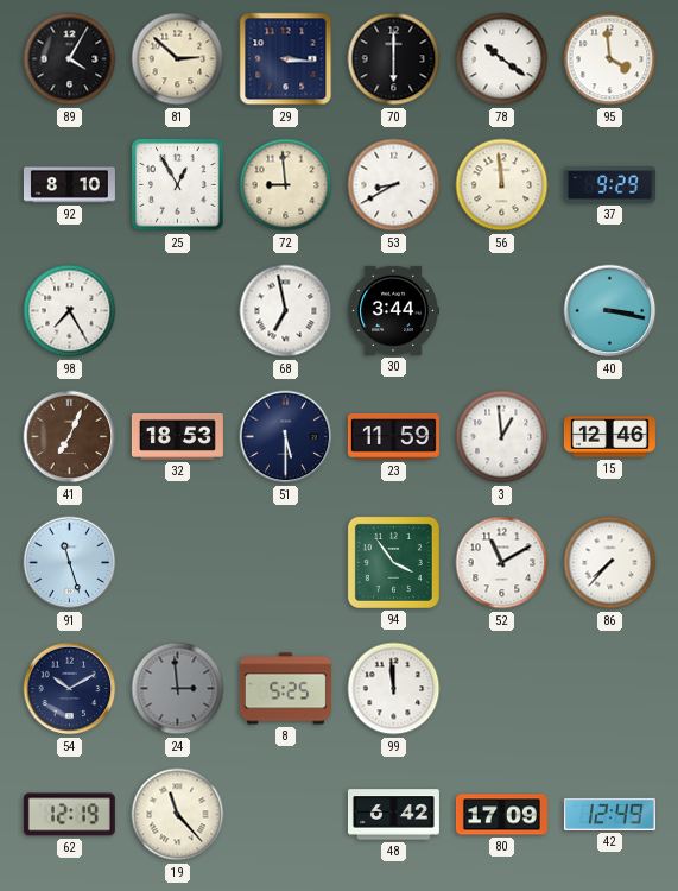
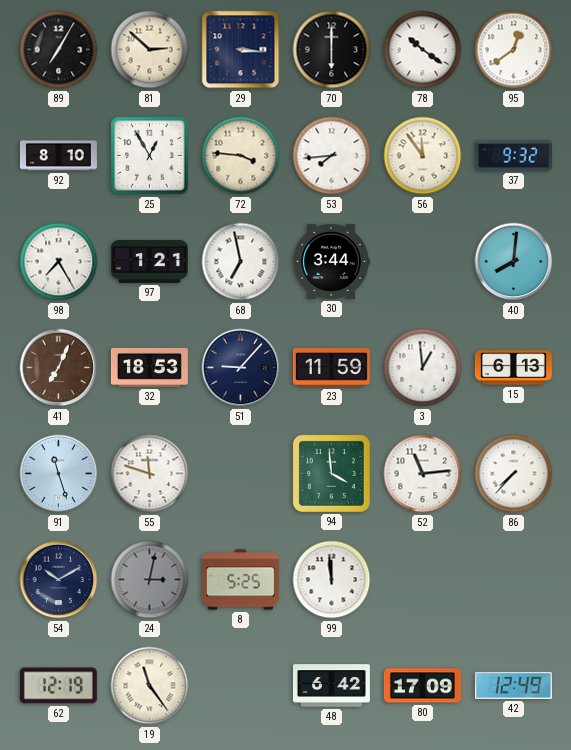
89: 4:05 -> 7:05 (59, 50)
95: 3:59 -> 12:39 (514, 50)
72: 8:59 -> 3:46 (241, 156)
53: 8:40 -> 7:44 (332, 156)
56: 11:59 -> 11:54 (423, 156)
37: 9:29 -> 9:32 (513, 156)
97: none -> 1:21 (149, 261)
40: 3:17 -> 8:01 (514, 262)
51: 5:30 -> 9:07 (241, 368)
15: 12:46 -> 6:13 (513, 368)
55: none -> 11:48 (150, 474)
94: 3:54 -> 3:59 (331, 473)
52: 11:10 -> 11:14 (423, 474)
24: 2:59 -> 3:02 (150, 580)
19: 11:23 -> 11:24 (150, 686)
